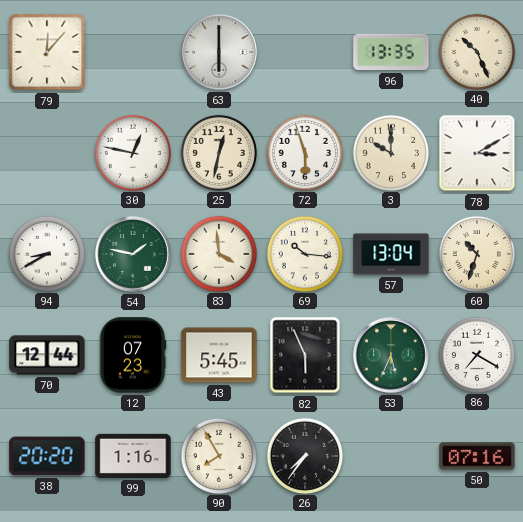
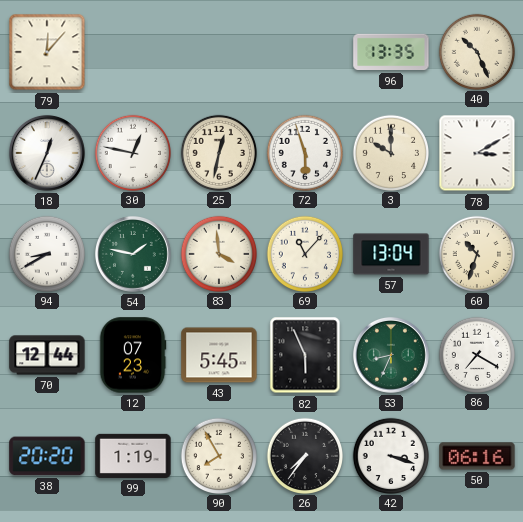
63: 6:00 -> none (219, 52)
18: none -> 12:34 (47, 153)
69: 10:16 -> 11:07 (304, 253)
53: 5:34 -> 8:34 (391, 355)
99: 1:16 -> 1:19 (133, 456)
42: none -> 3:18 (390, 455)
50: 07:16 -> 06:16 (477, 456)
